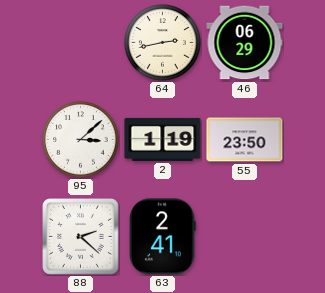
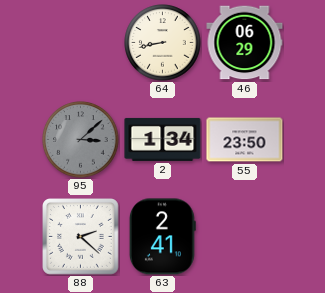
64: 2:43 -> 8:43 (163, 43)
95 dial: white -> grey (81, 140)
2: 1:19 -> 1:34 (163, 139)
